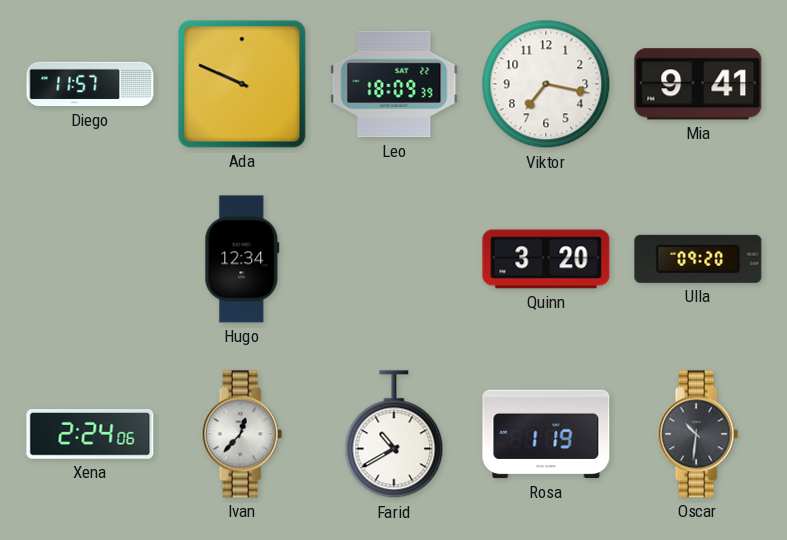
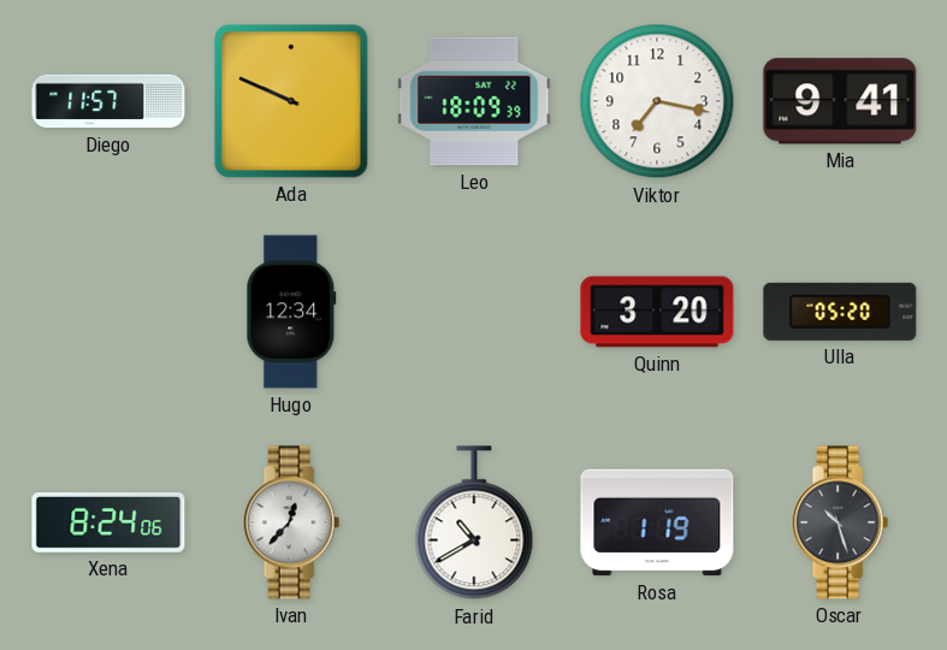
Ulla: 09:20 -> 05:20 (840, 312)
Xena: 2:24 -> 8:24 (108, 524)
Oscar: 10:31 -> 10:27 (840, 522)
